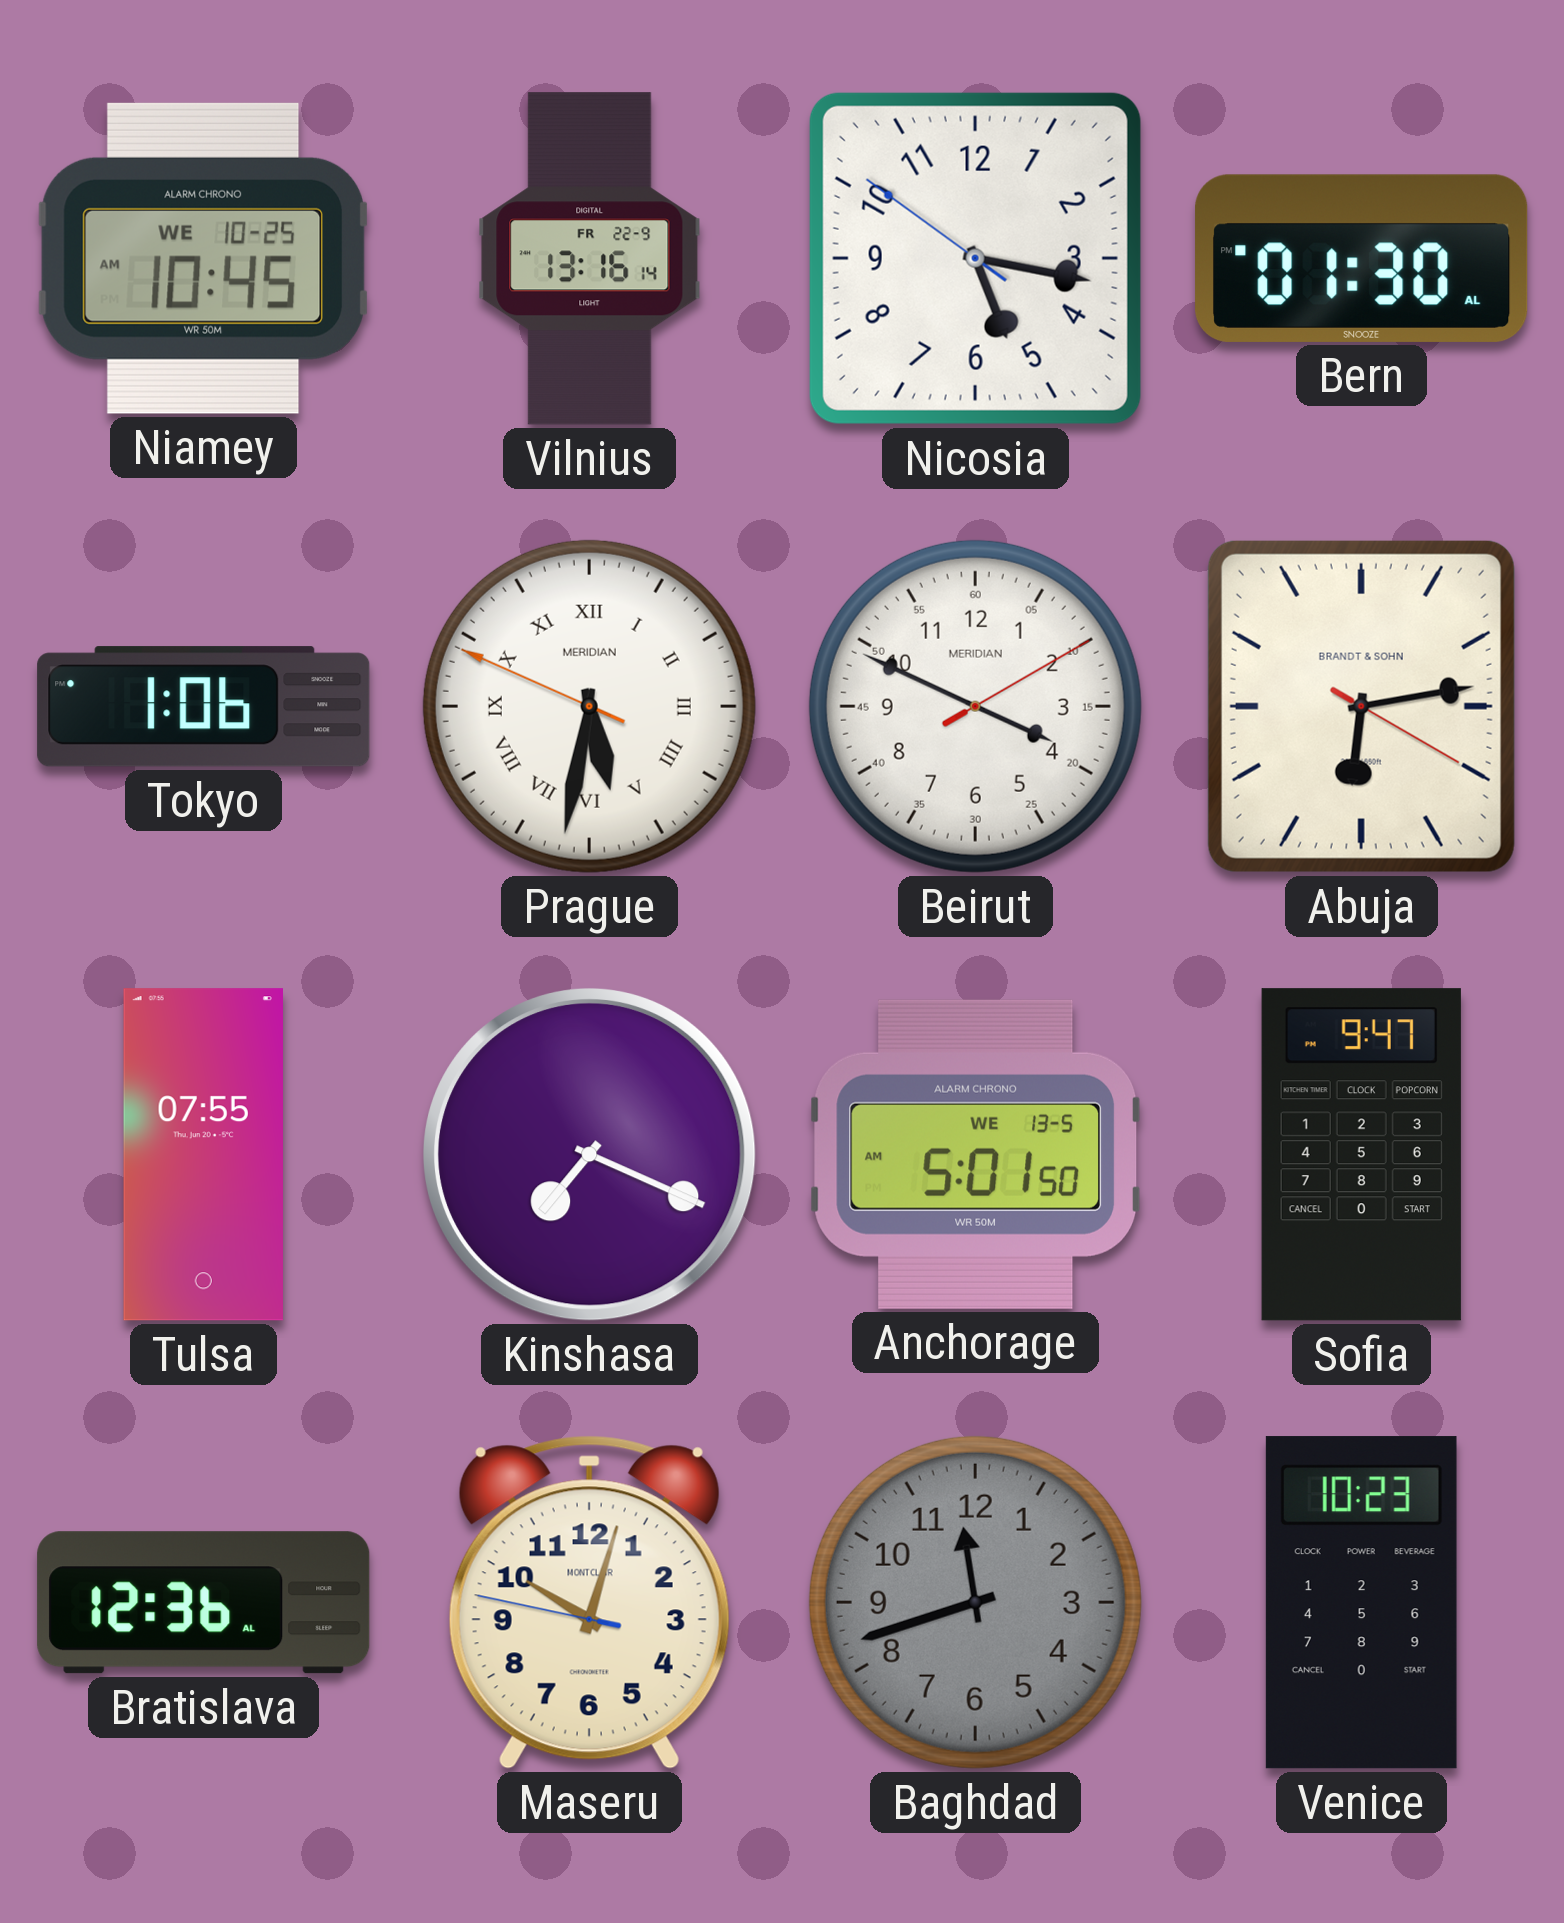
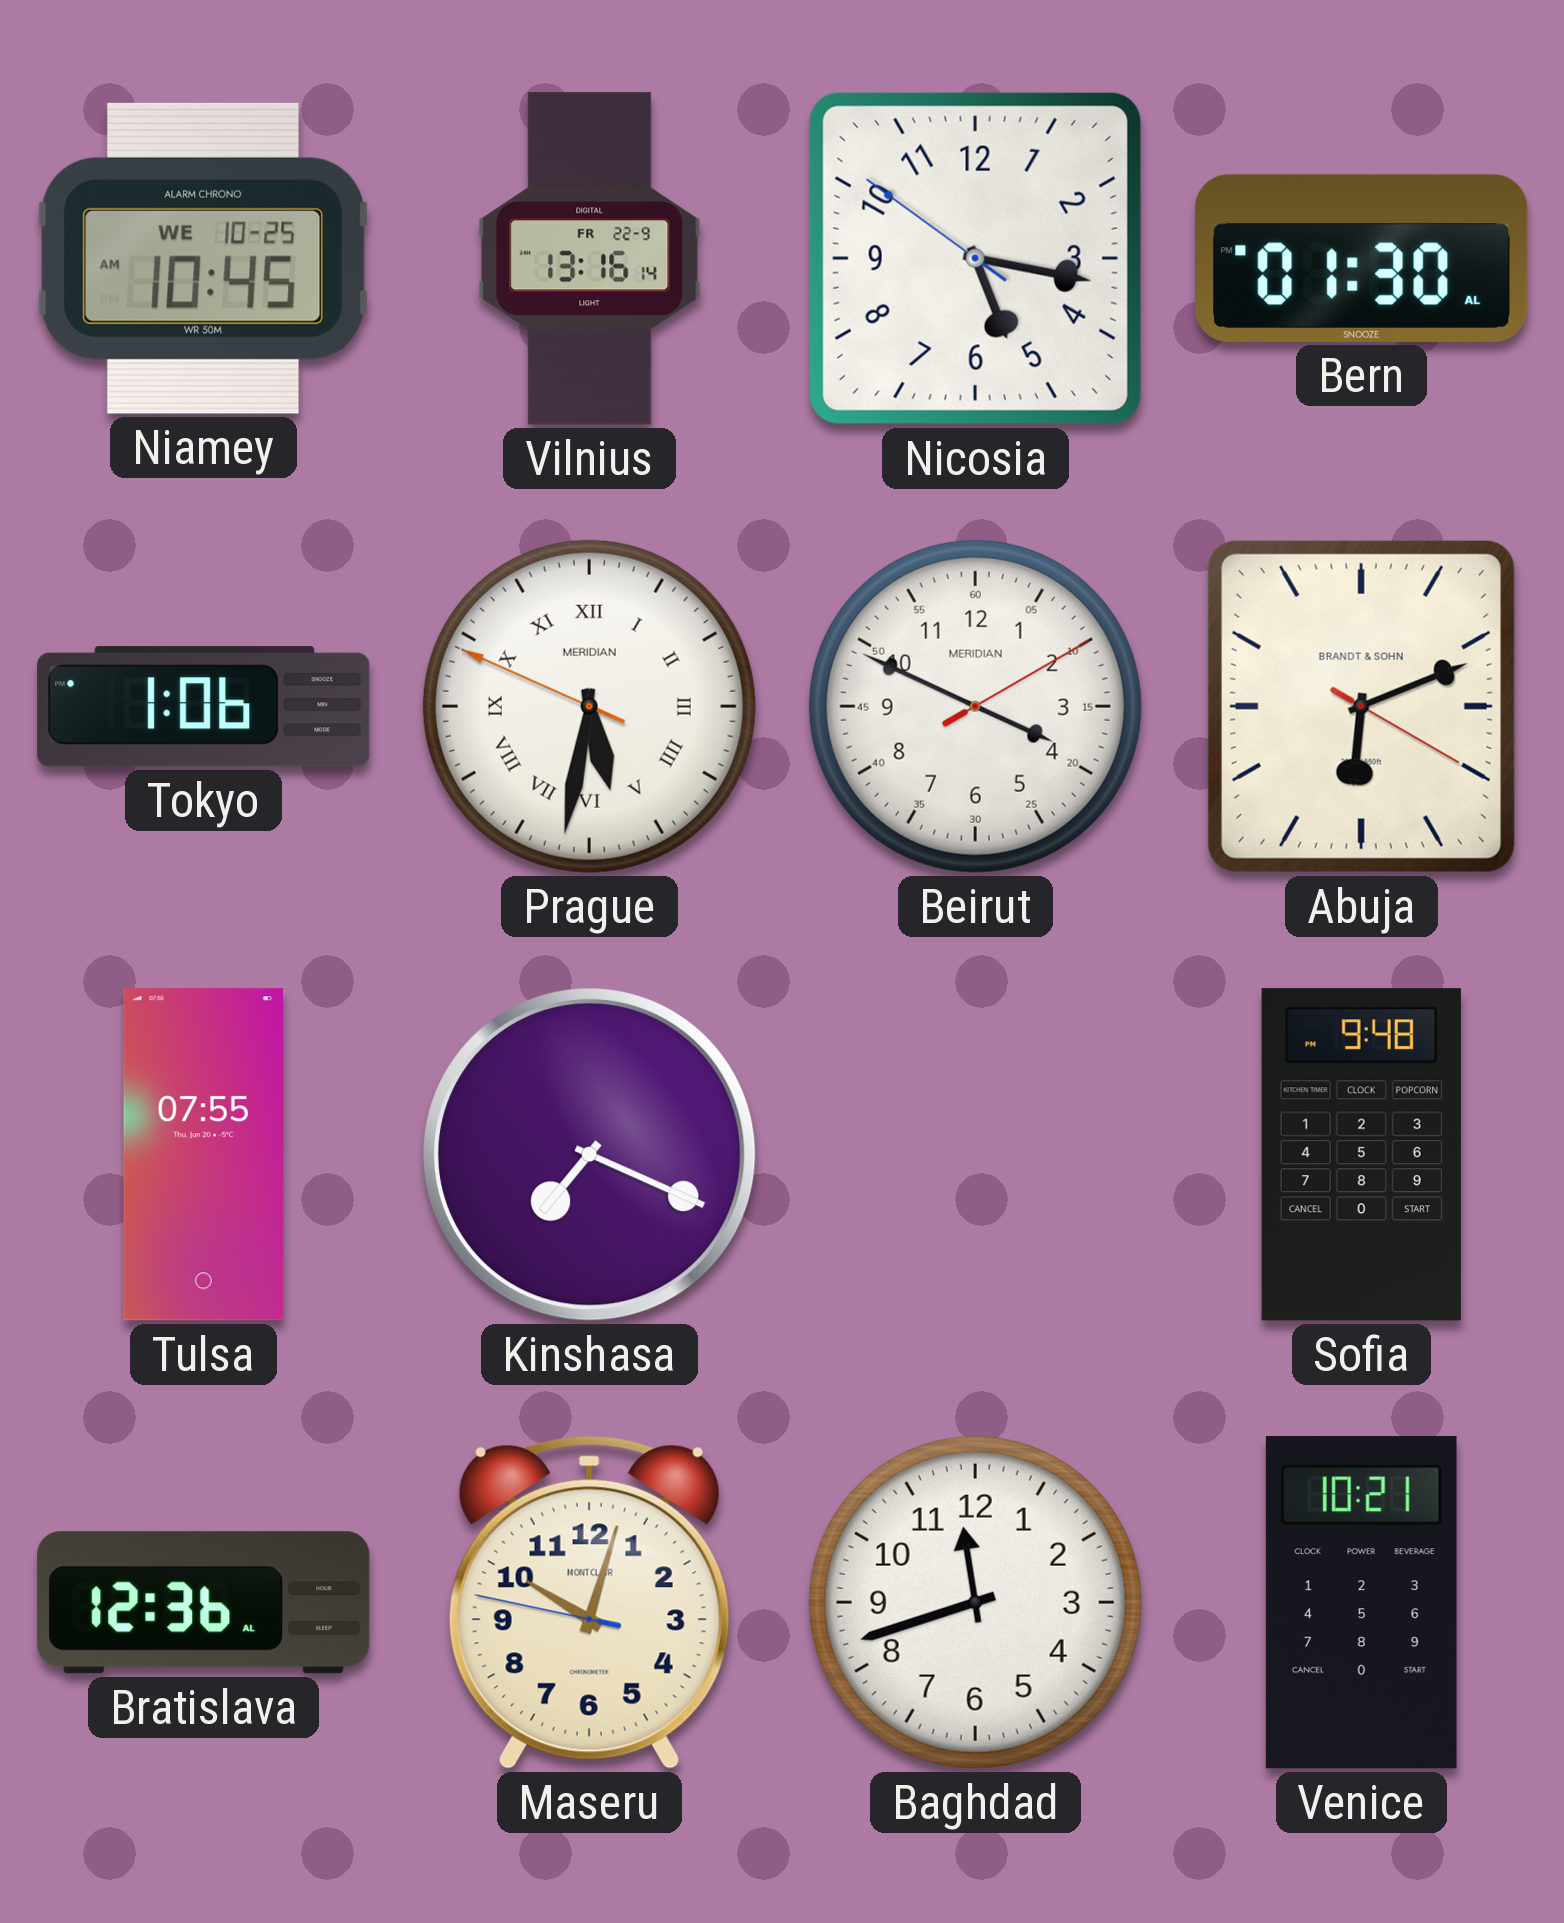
Abuja: 6:13 -> 6:11 (1361, 706)
Anchorage: 5:01 -> none (975, 1154)
Sofia: 9:47 -> 9:48 (1361, 1155)
Baghdad dial: grey -> white (975, 1602)
Venice: 10:23 -> 10:21 (1361, 1603)
